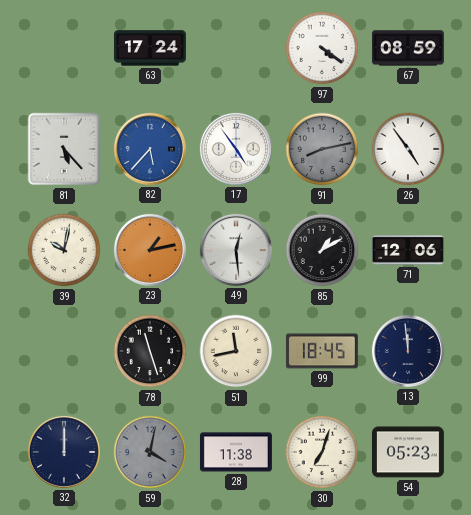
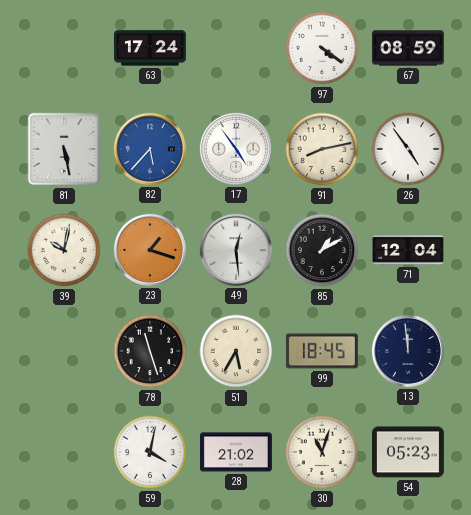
81: 5:23 -> 5:28 (64, 149)
91 dial: grey -> cream (322, 149)
23: 1:13 -> 1:18 (150, 250)
71: 12:06 -> 12:04 (408, 250)
51: 11:43 -> 5:35 (236, 351)
32: 12:00 -> none (64, 452)
59 dial: grey -> white (150, 452)
28: 11:38 -> 21:02 (236, 452)
30: 7:03 -> 11:03 (322, 452)
